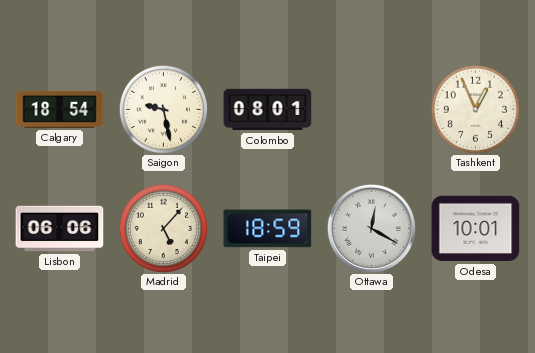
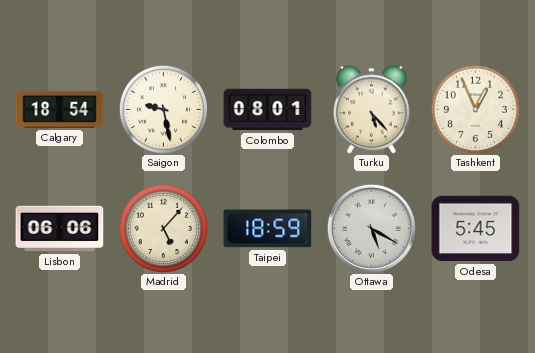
Turku: none -> 5:23 (371, 110)
Ottawa: 12:20 -> 5:20 (371, 228)
Odesa: 10:01 -> 5:45 (476, 229)
